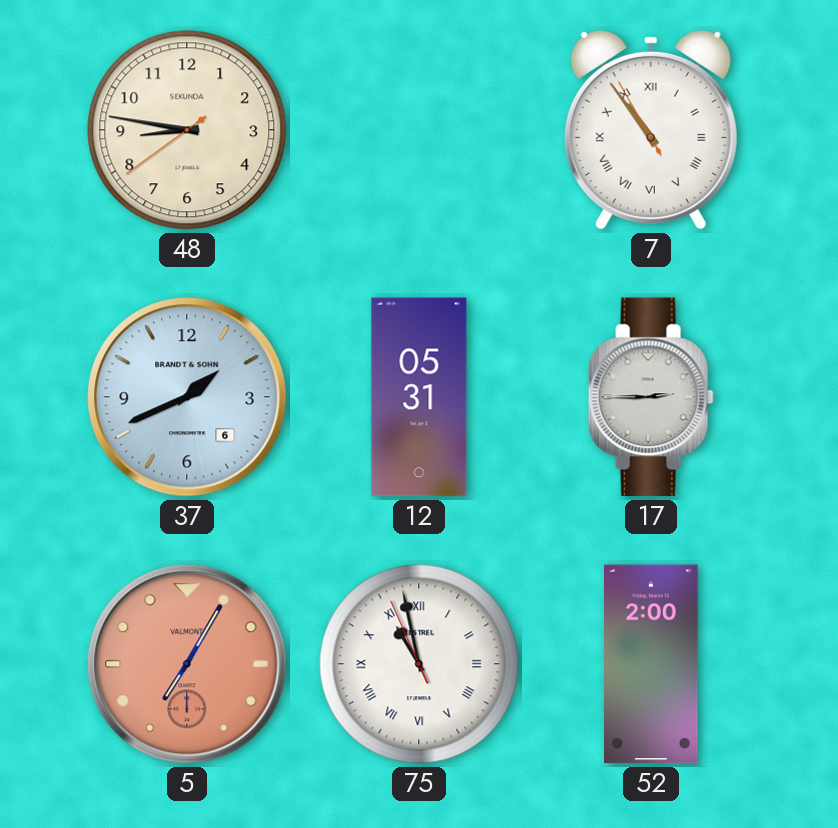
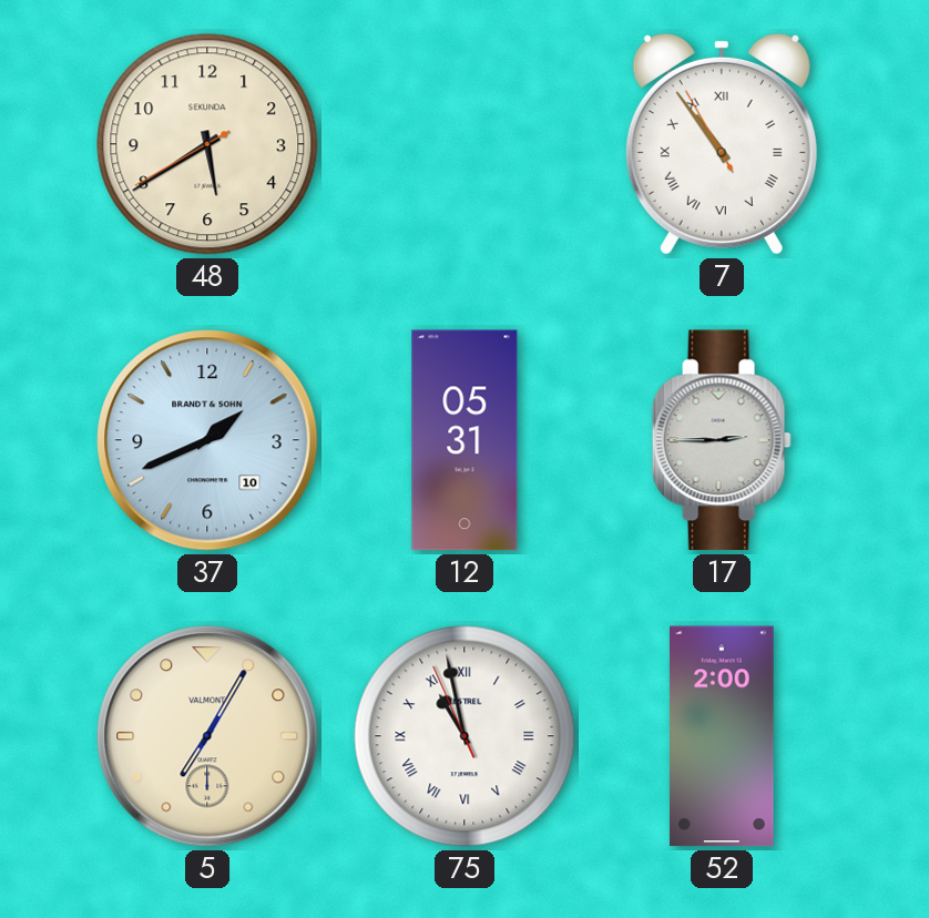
48: 8:46 -> 5:39 (207, 144)
37 date: 6 -> 10 (207, 440)
5 dial: salmon -> cream (207, 736)
